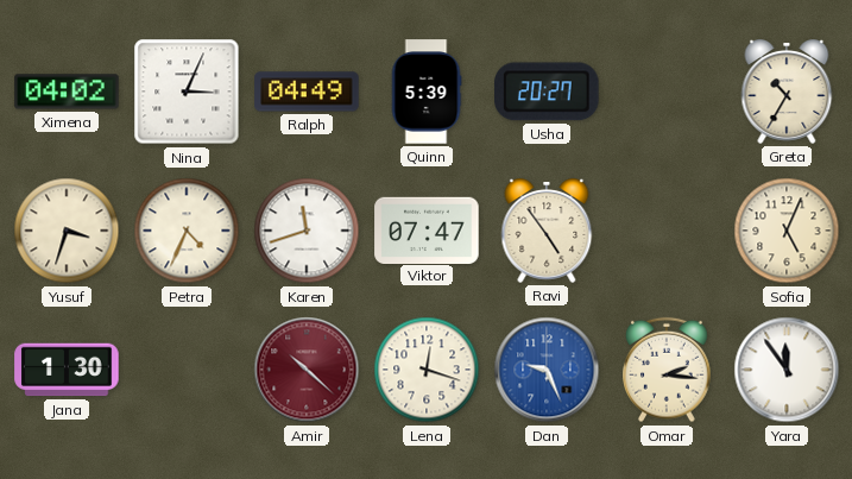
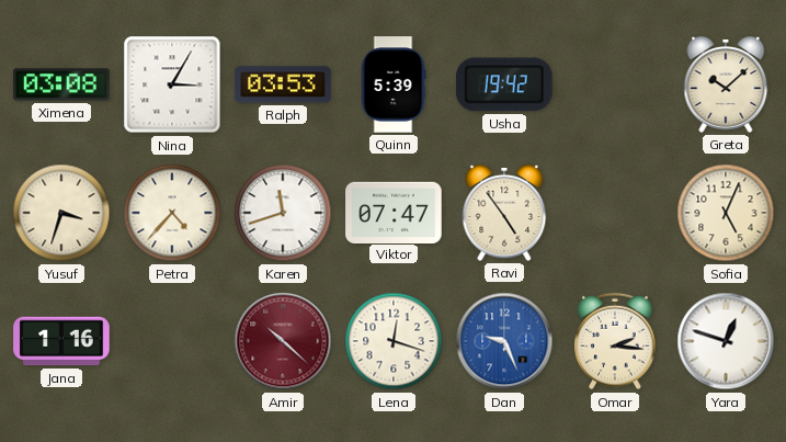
Ximena: 04:02 -> 03:08 (61, 84)
Nina: 3:04 -> 3:05 (172, 84)
Ralph: 04:49 -> 03:53 (283, 84)
Usha: 20:27 -> 19:42 (504, 84)
Greta: 10:35 -> 10:08 (726, 86)
Petra: 4:34 -> 4:37 (172, 213)
Jana: 1:30 -> 1:16 (61, 341)
Yara: 11:54 -> 12:48 (726, 341)
